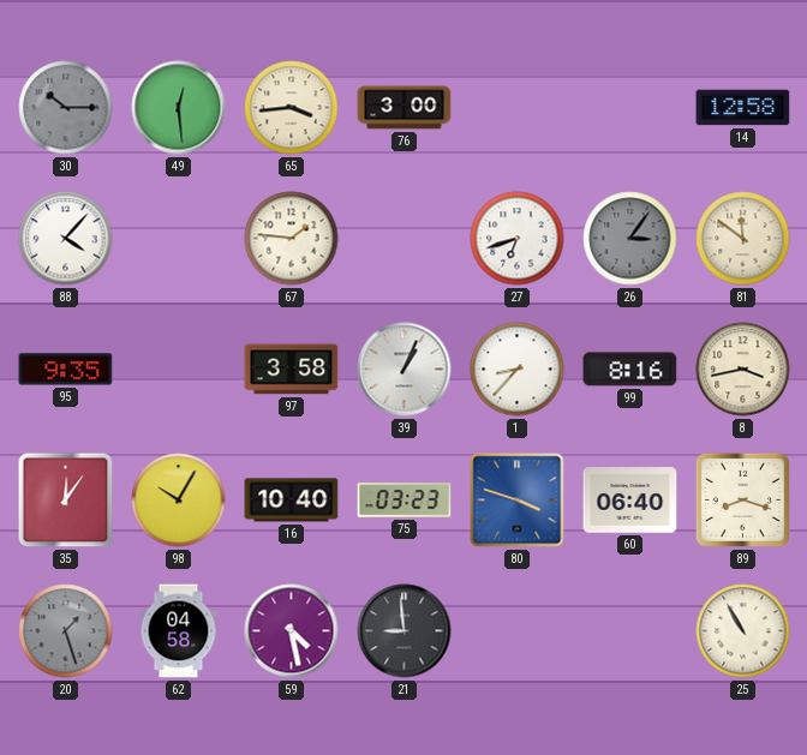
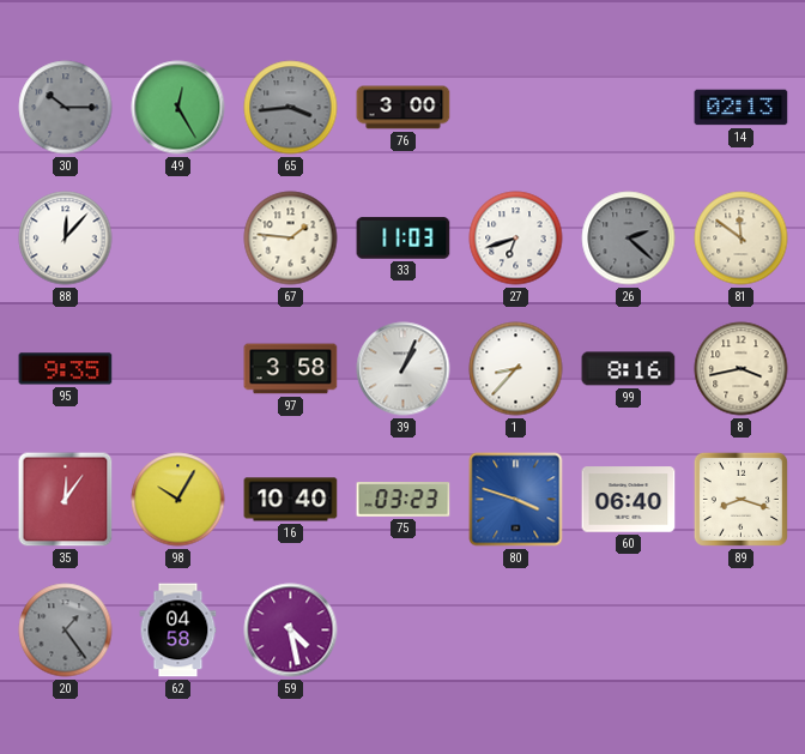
49: 12:29 -> 12:25 (178, 108)
65 dial: cream -> grey (291, 108)
14: 12:58 -> 02:13 (742, 108)
88: 4:07 -> 12:07 (66, 239)
33: none -> 11:03 (404, 239)
26: 3:06 -> 2:22 (629, 239)
20: 1:27 -> 1:24 (66, 631)
21: 8:59 -> none (405, 631)
25: 10:55 -> none (743, 631)
